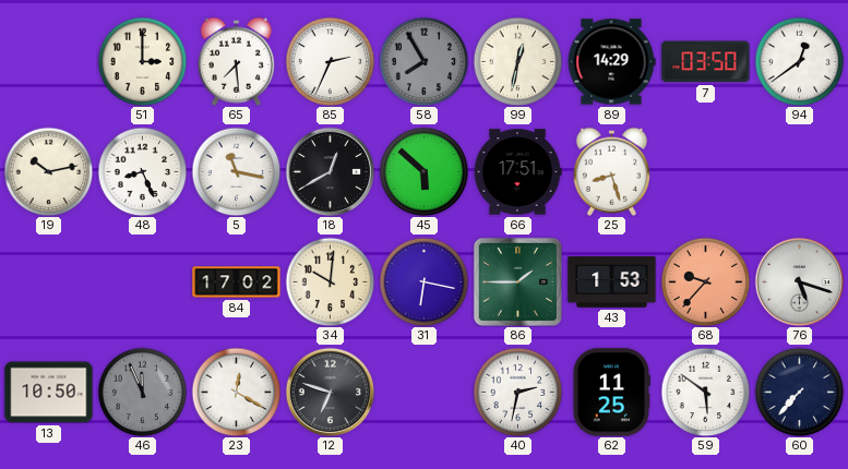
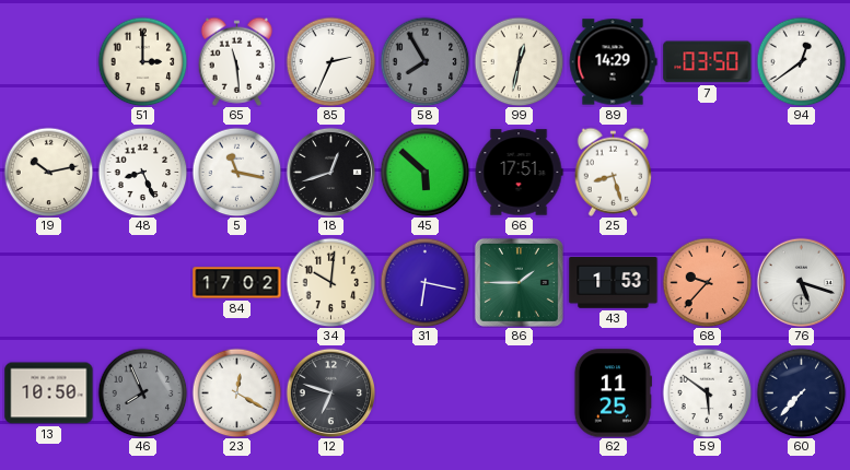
65: 7:29 -> 11:29 (236, 61)
18: 12:40 -> 12:42 (330, 172)
46: 11:56 -> 7:56 (142, 392)
40: 2:32 -> none (517, 392)
